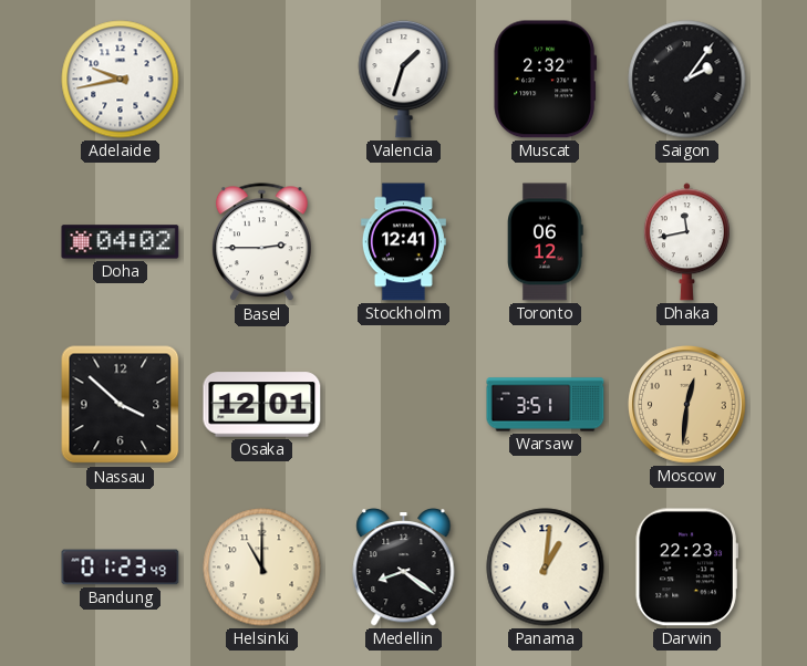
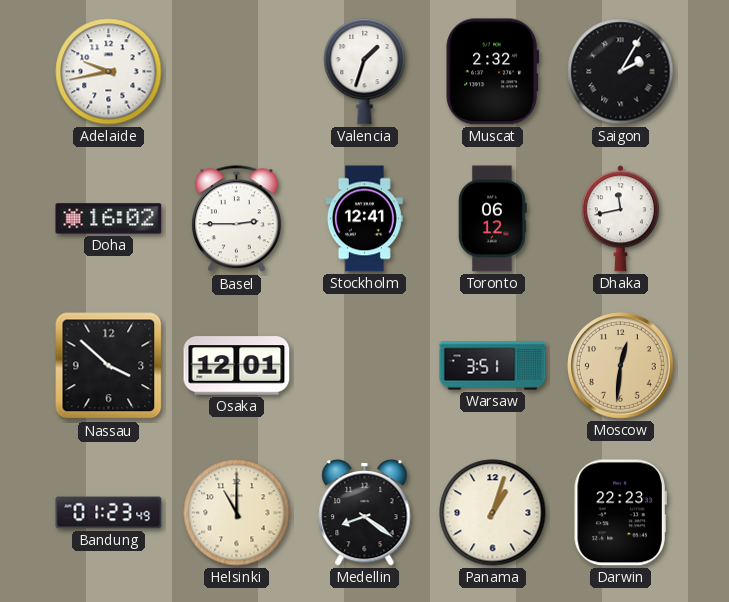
Saigon: 2:06 -> 2:05 (621, 72)
Doha: 04:02 -> 16:02 (109, 219)
Panama: 1:01 -> 1:03 (493, 513)
